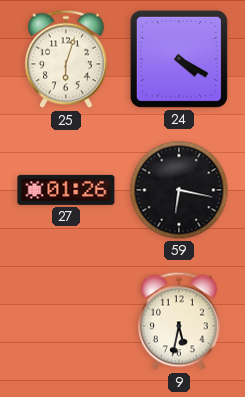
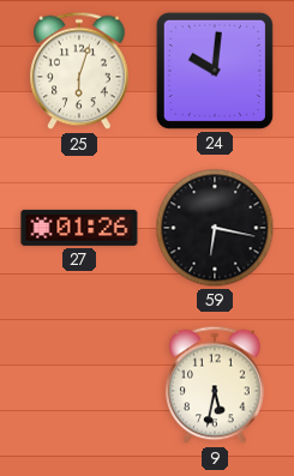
24: 4:20 -> 10:01 (215, 71)
